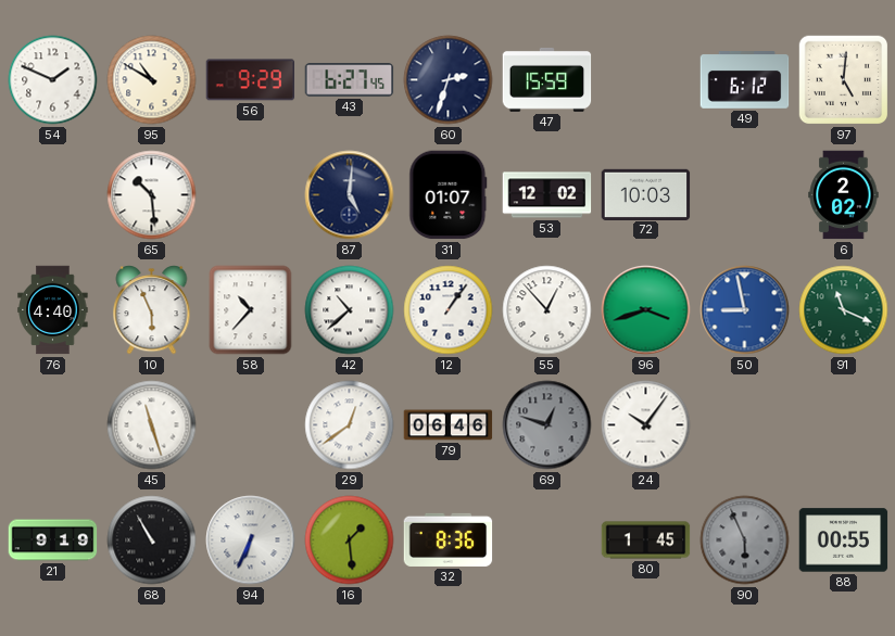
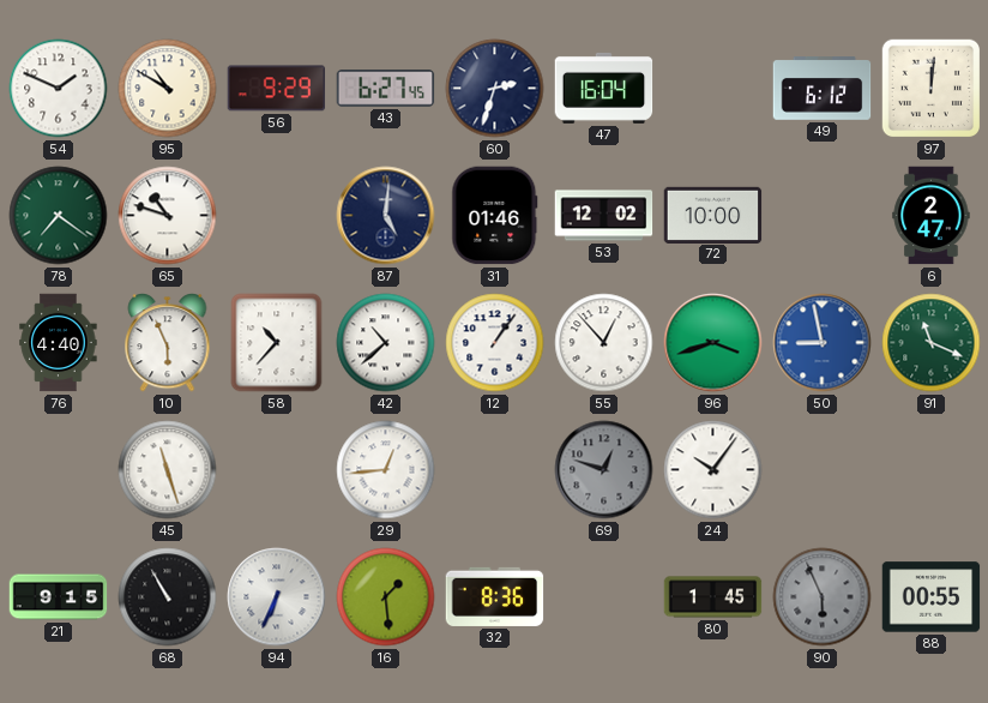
47: 15:59 -> 16:04 (604, 88)
97: 5:01 -> 12:01 (932, 89)
78: none -> 7:21 (59, 216)
65: 10:29 -> 10:48 (168, 216)
31: 01:07 -> 01:46 (495, 216)
72: 10:03 -> 10:00 (713, 215)
6: 2:02 -> 2:47 (932, 216)
29: 12:39 -> 12:44 (386, 470)
79: 06:46 -> none (449, 425)
21: 9:19 -> 9:15 (59, 597)
